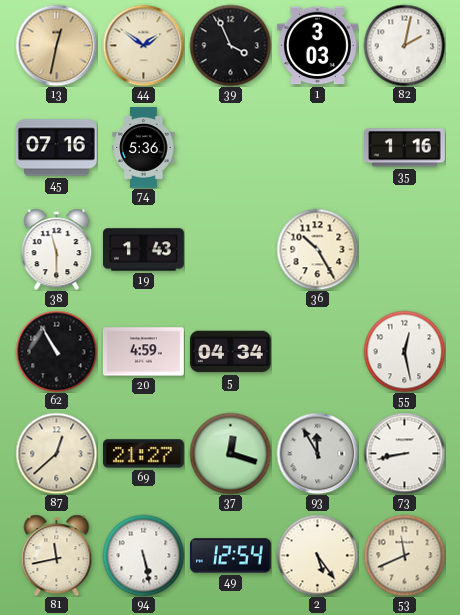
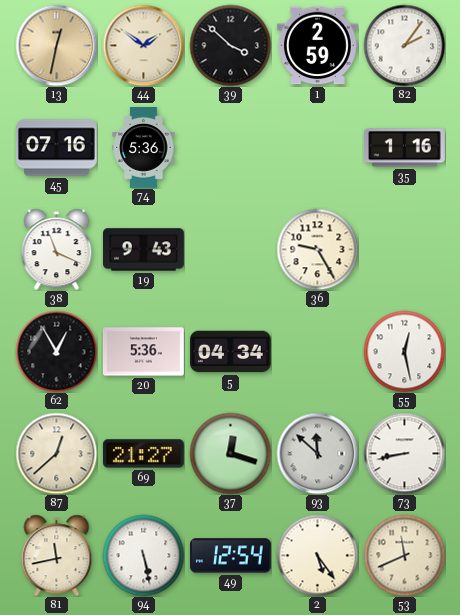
39: 3:56 -> 3:52 (230, 45)
1: 3:03 -> 2:59 (317, 46)
82: 2:02 -> 2:06 (404, 45)
38: 11:30 -> 11:19 (57, 249)
19: 1:43 -> 9:43 (144, 250)
36: 10:25 -> 9:25 (317, 249)
62: 10:55 -> 12:55 (56, 351)
20: 4:59 -> 5:36 (144, 352)
93: 11:55 -> 11:52 (317, 453)
